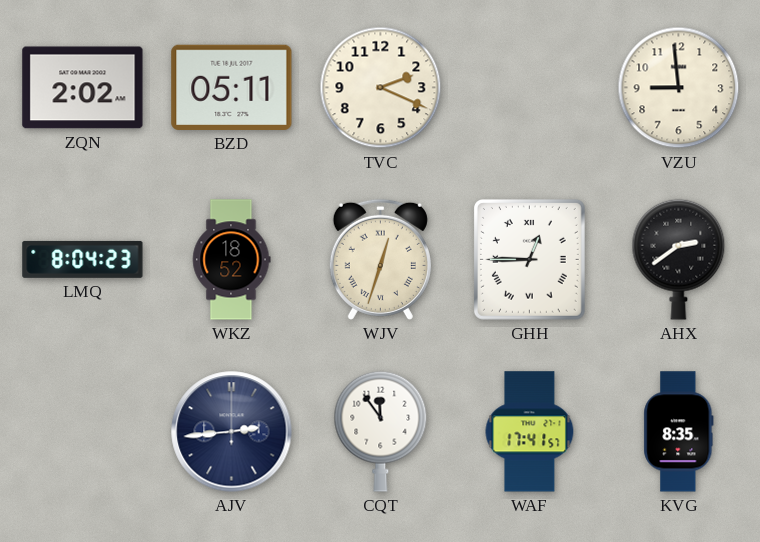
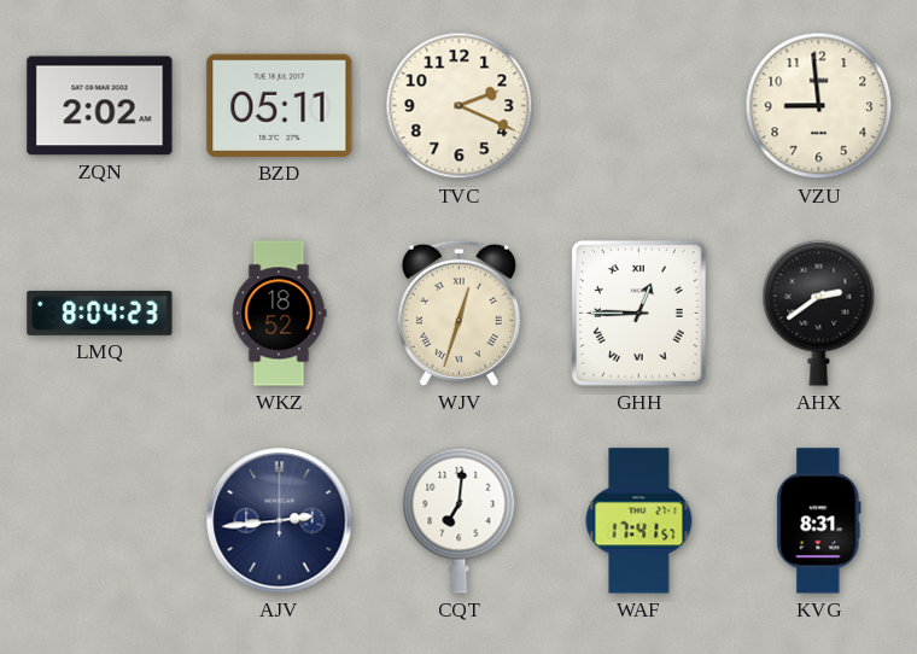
CQT: 11:54 -> 7:01 (460, 520)
KVG: 8:35 -> 8:31 (819, 521)
